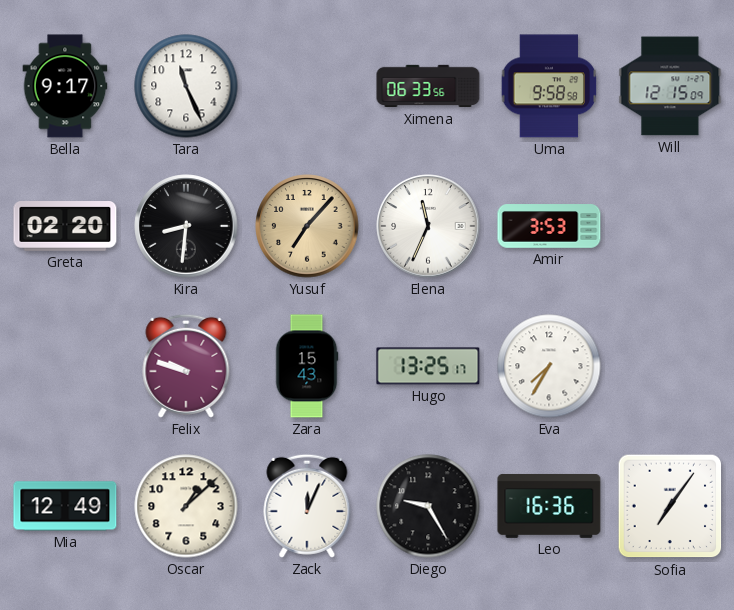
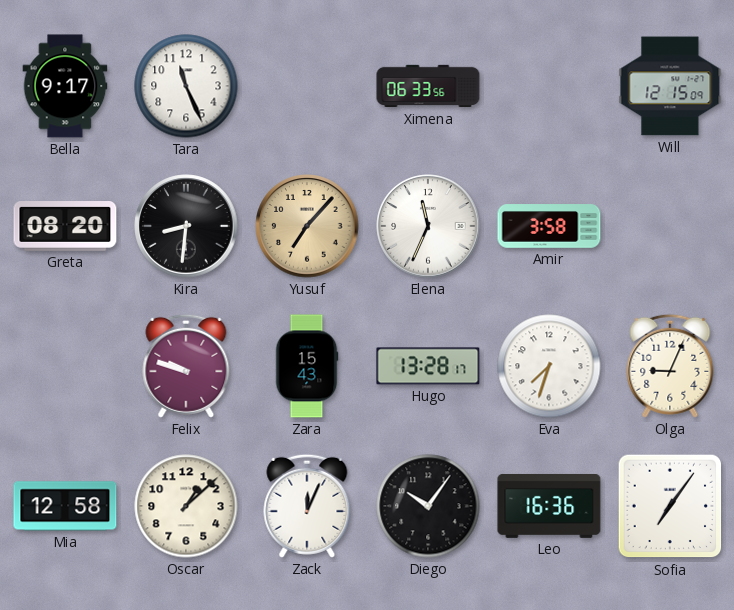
Uma: 9:58 -> none (549, 86)
Greta: 02:20 -> 08:20 (65, 227)
Amir: 3:53 -> 3:58 (549, 226)
Hugo: 13:25 -> 13:28 (428, 366)
Eva: 7:35 -> 7:33 (549, 366)
Olga: none -> 9:04 (670, 366)
Mia: 12:49 -> 12:58 (65, 506)
Diego: 9:25 -> 10:06 (428, 506)
